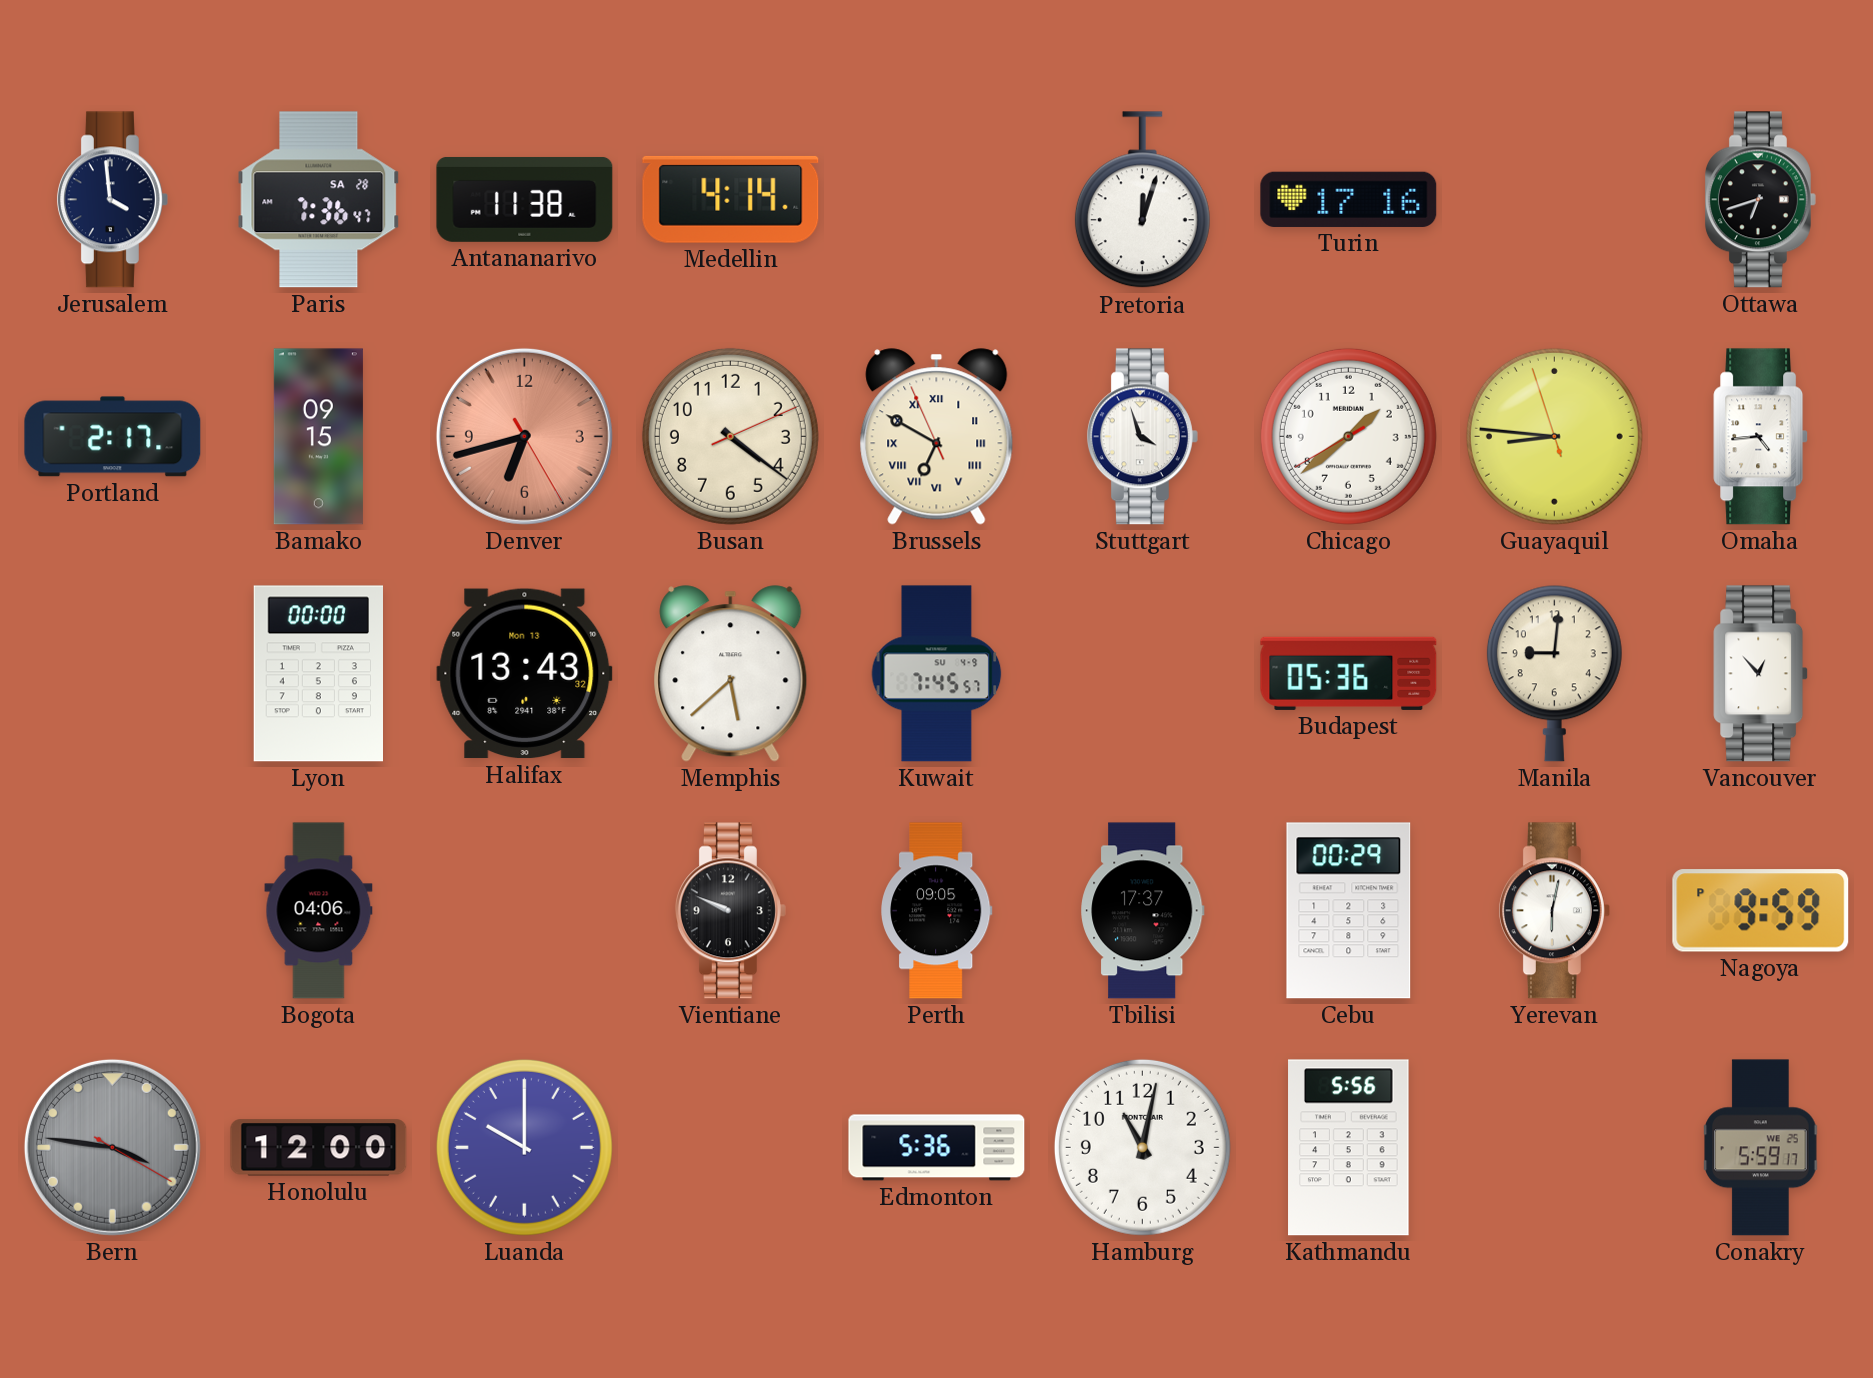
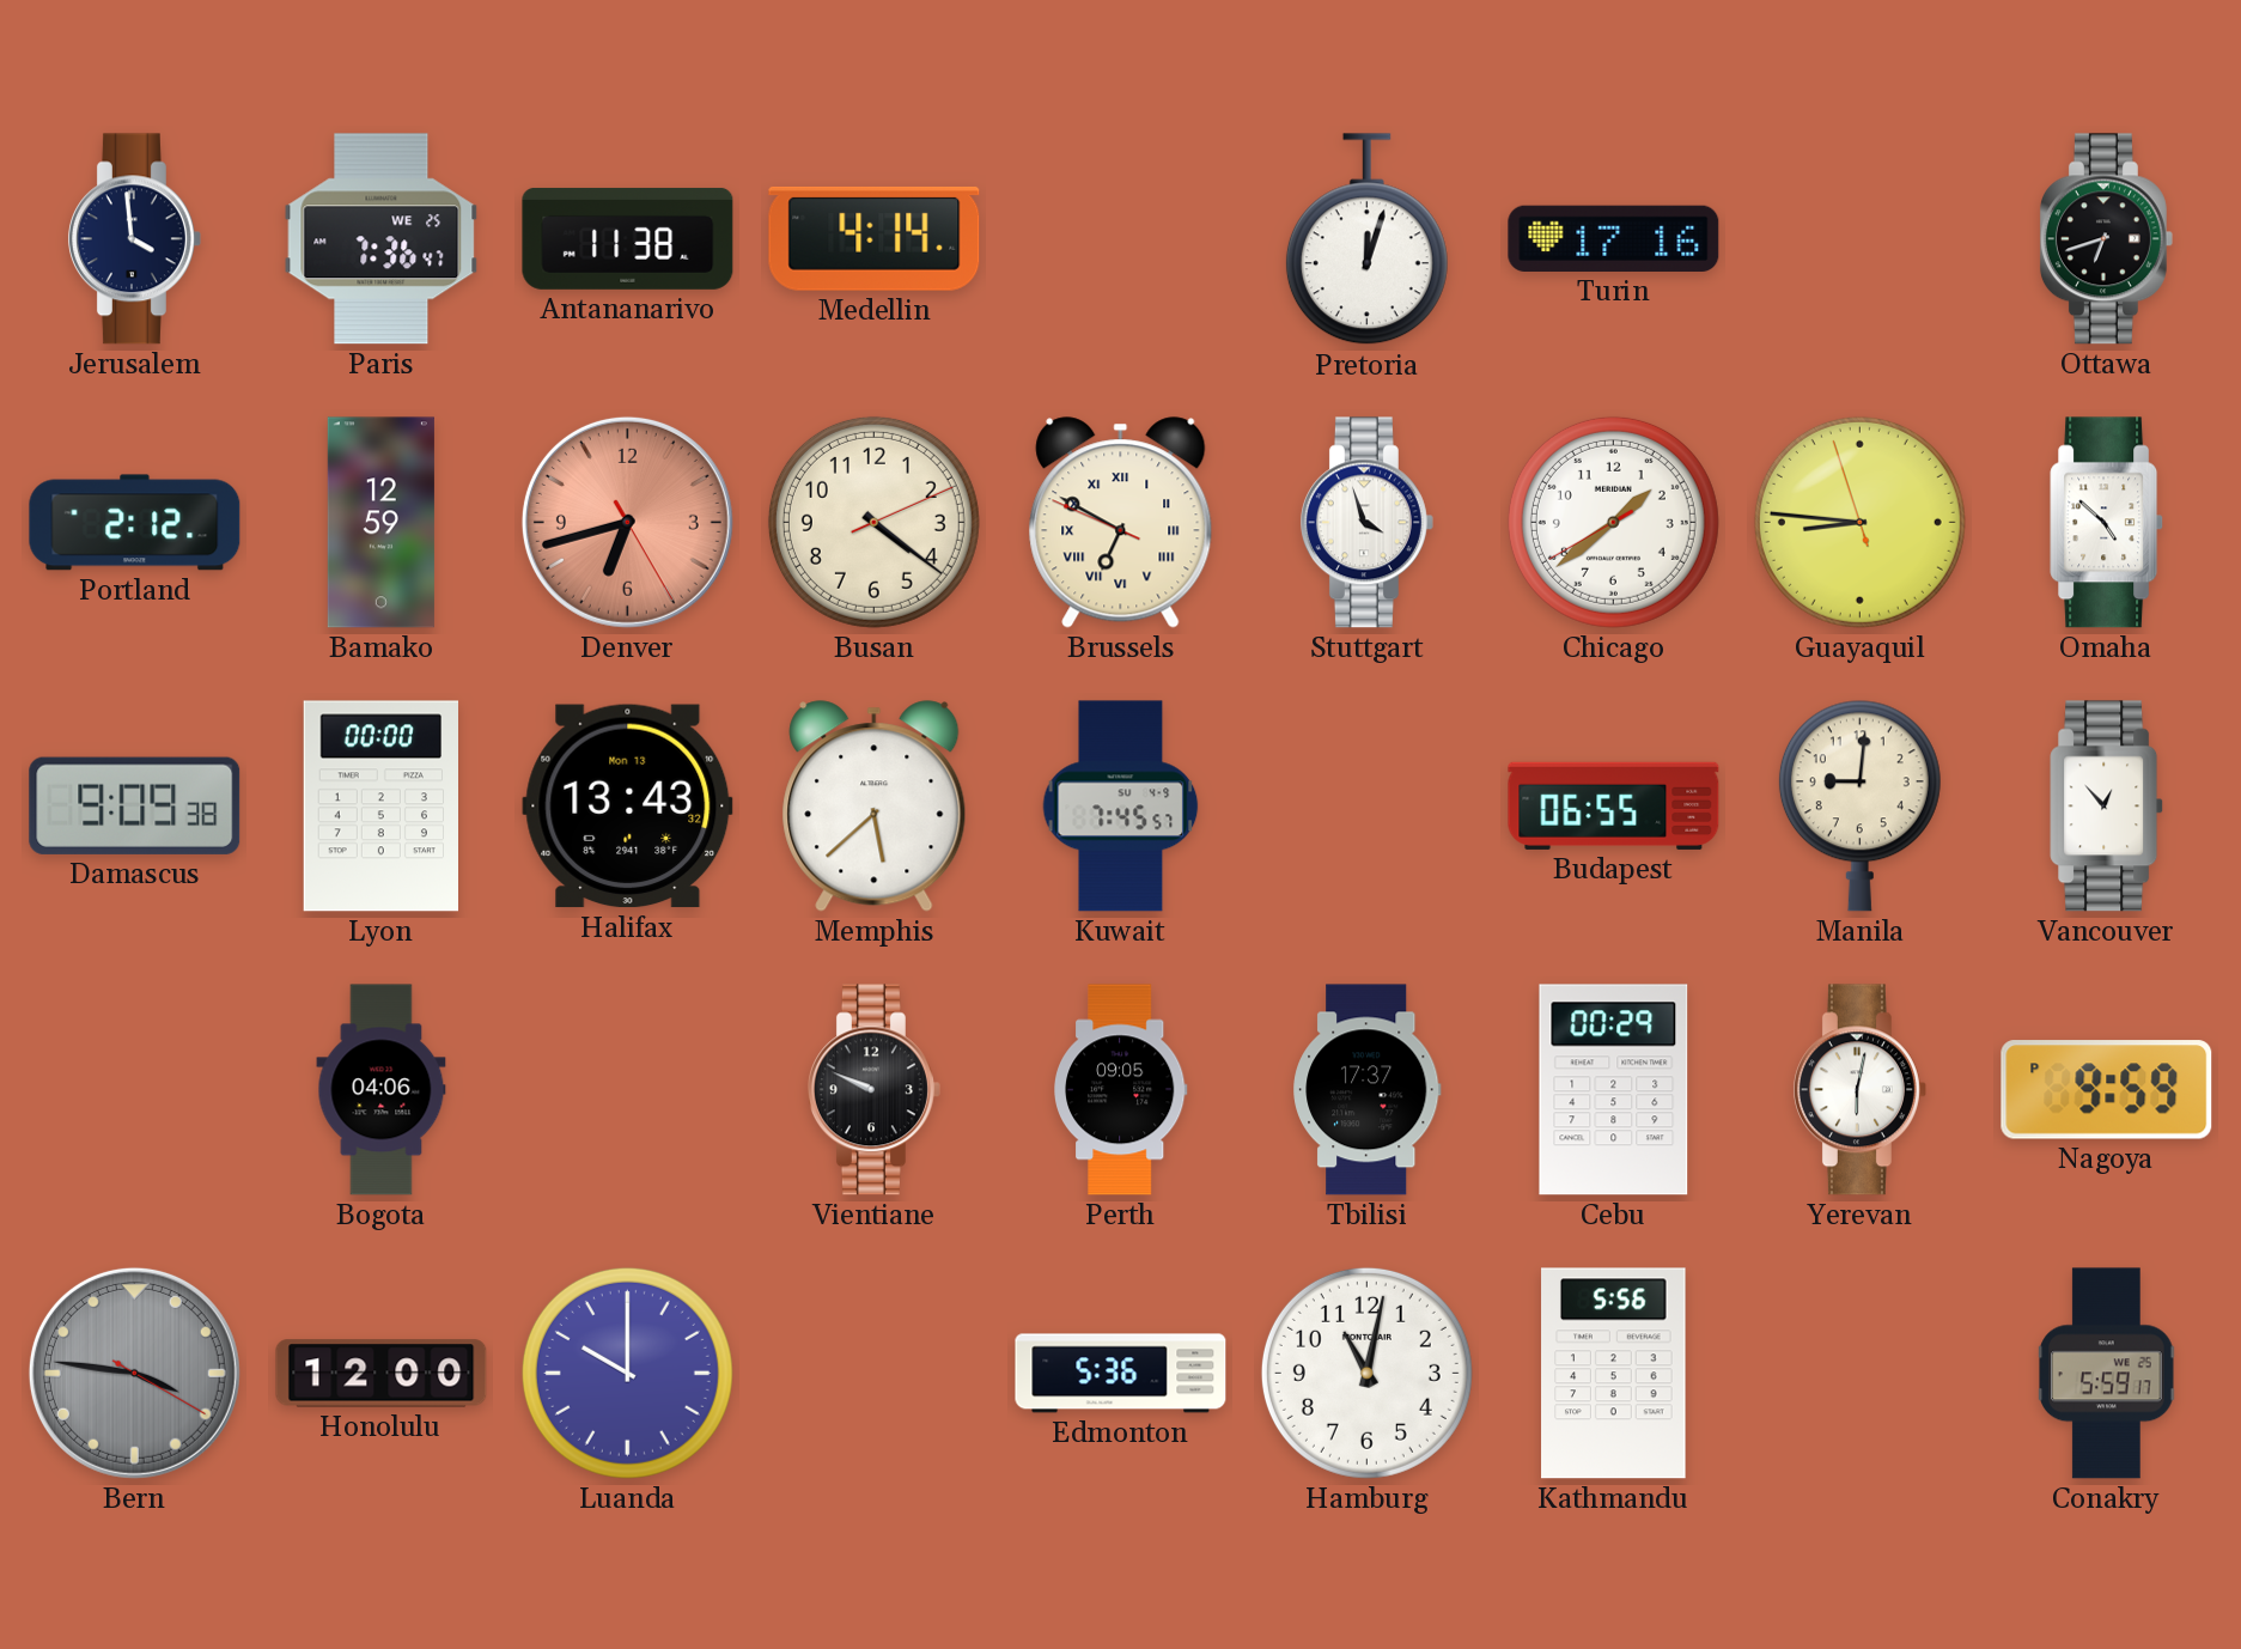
Paris date: SA 28 -> WE 25 (382, 239)
Portland: 2:17 -> 2:12 (135, 523)
Bamako: 09:15 -> 12:59 (380, 523)
Brussels: 6:49:56 -> 6:49:49 (1121, 523)
Omaha: 4:44 -> 4:52 (2107, 523)
Damascus: none -> 9:09 (135, 805)
Budapest: 05:36 -> 06:55 (1614, 805)
